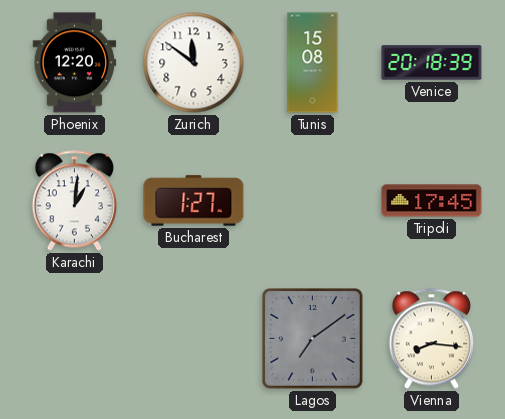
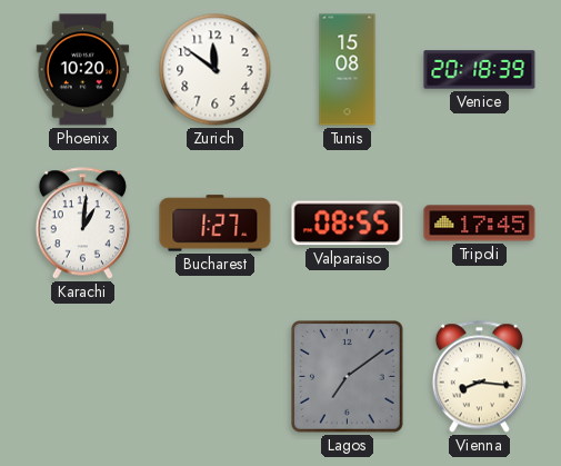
Phoenix: 12:20 -> 10:20 (83, 70)
Valparaiso: none -> 08:55 (348, 224)
